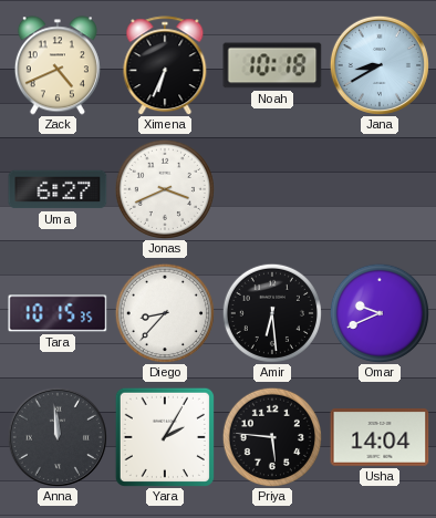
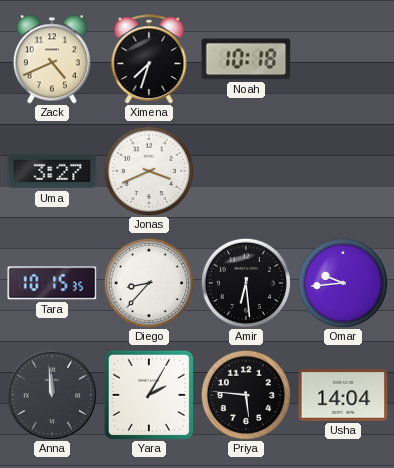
Ximena: 6:34 -> 7:33 (149, 59)
Jana: 8:40 -> none (380, 65)
Uma: 6:27 -> 3:27 (52, 171)
Omar: 9:41 -> 9:44 (343, 283)
